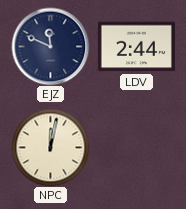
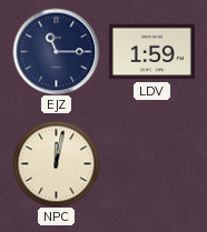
EJZ: 11:49 -> 11:15 (56, 51)
LDV: 2:44 -> 1:59 (151, 52)
